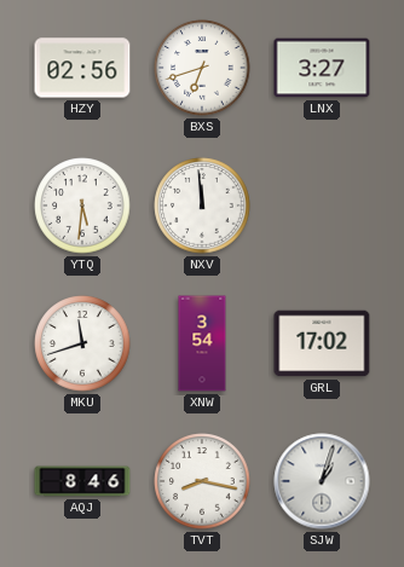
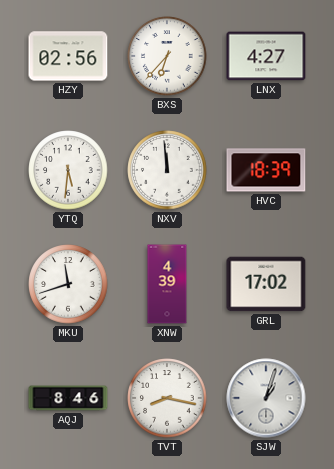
BXS: 6:42 -> 6:37 (167, 56)
LNX: 3:27 -> 4:27 (266, 56)
HVC: none -> 18:39 (266, 170)
XNW: 3:54 -> 4:39 (167, 284)
